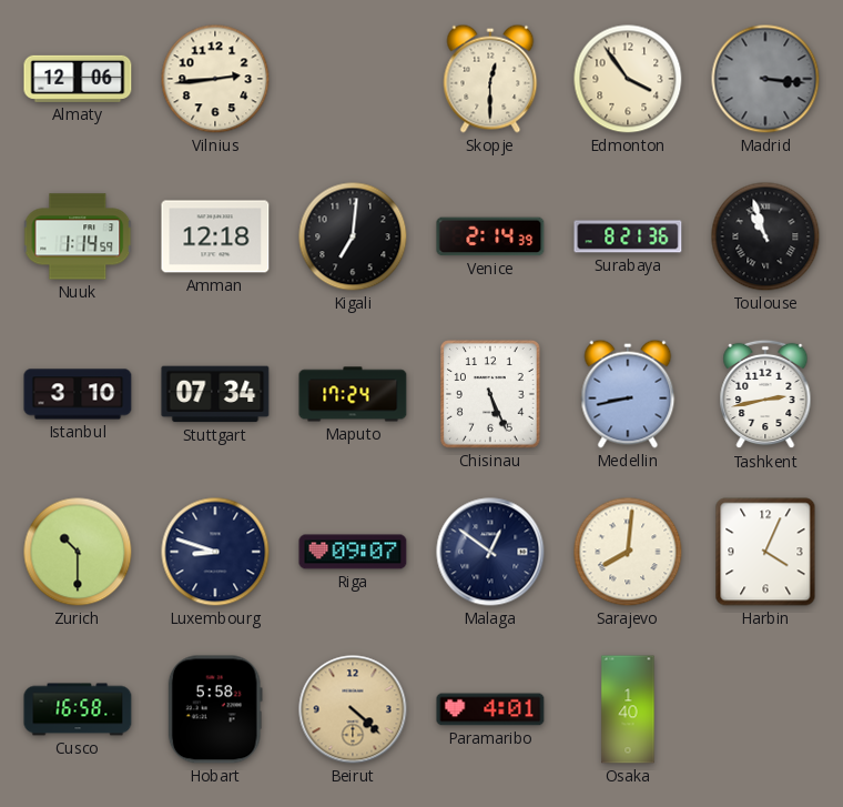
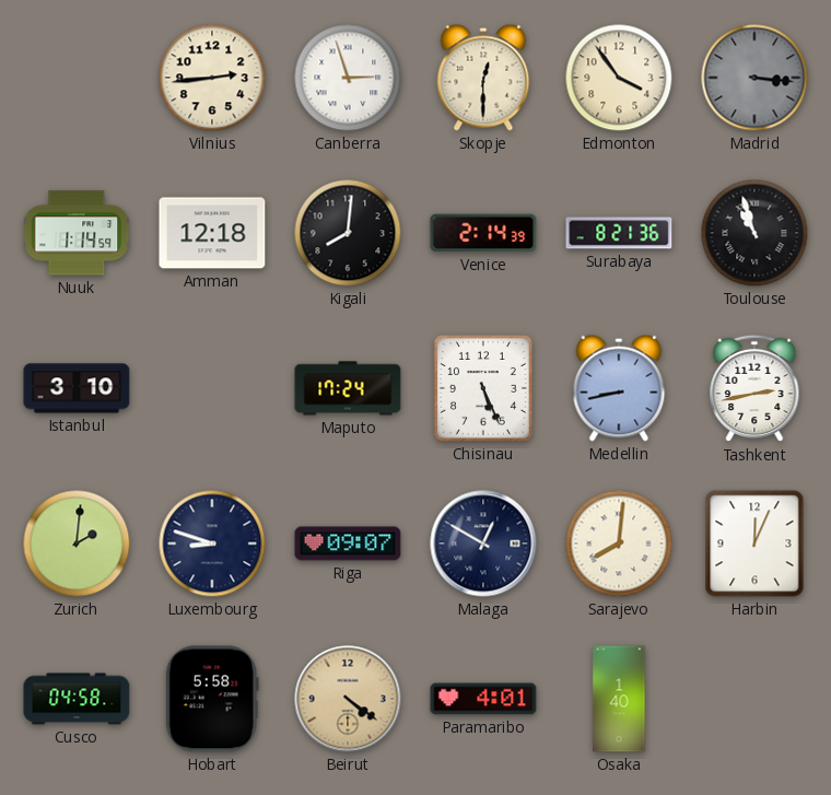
Almaty: 12:06 -> none (78, 79)
Canberra: none -> 2:57 (348, 78)
Kigali: 7:01 -> 8:01 (348, 233)
Stuttgart: 07:34 -> none (215, 394)
Zurich: 10:30 -> 2:01 (77, 543)
Malaga: 12:51 -> 12:50 (483, 543)
Harbin: 4:04 -> 12:04 (754, 543)
Cusco: 16:58 -> 04:58 (77, 699)
Beirut: 4:22 -> 4:21 (348, 699)
